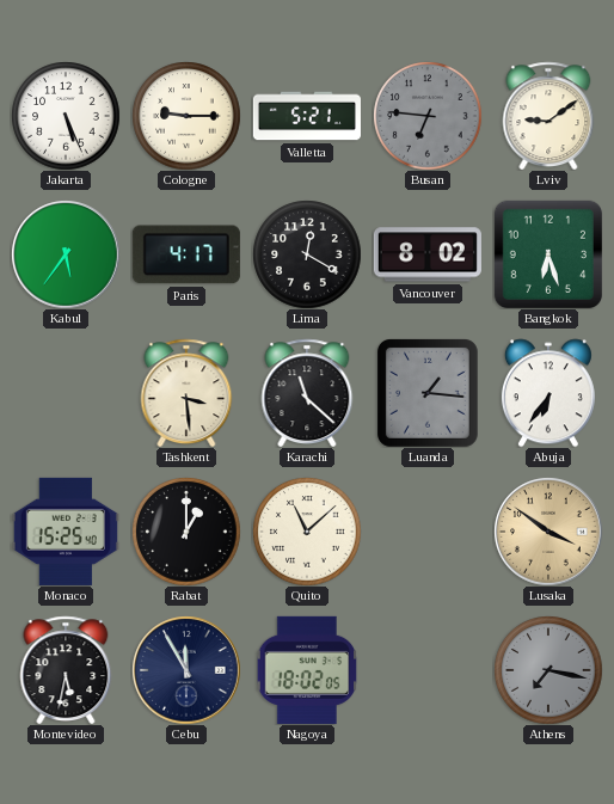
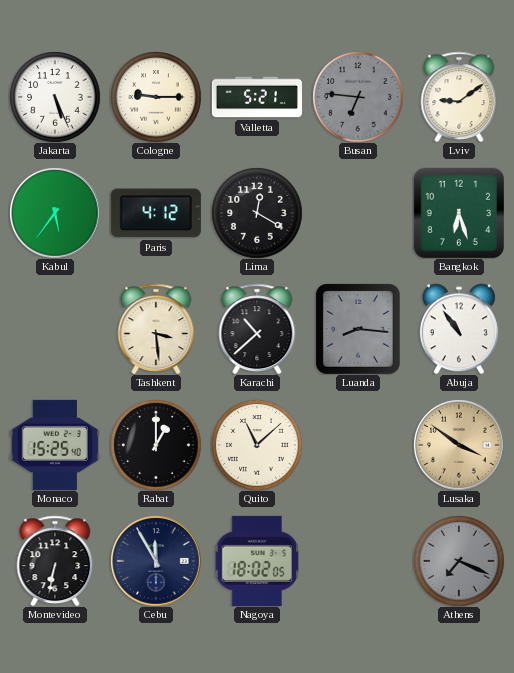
Paris: 4:17 -> 4:12 (156, 213)
Vancouver: 8:02 -> none (428, 254)
Karachi: 11:22 -> 10:38 (257, 329)
Luanda: 1:16 -> 8:16 (358, 329)
Abuja: 6:36 -> 10:54 (459, 329)
Montevideo: 5:32 -> 6:32 (55, 561)
Athens: 7:17 -> 7:19 (459, 561)
